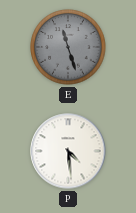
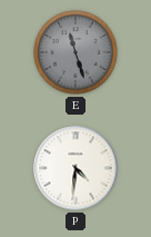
P: 4:29 -> 4:31 (75, 168)
